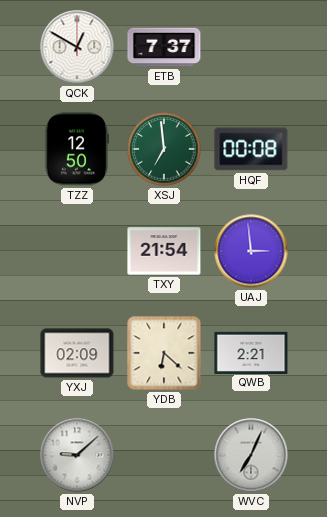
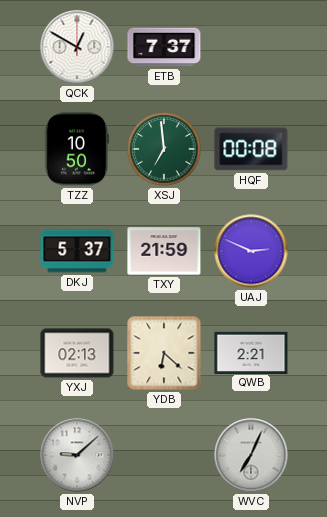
TZZ: 12:50 -> 10:50 (77, 149)
DKJ: none -> 5:37 (77, 251)
TXY: 21:54 -> 21:59 (164, 251)
UAJ: 2:59 -> 2:49 (251, 251)
YXJ: 02:09 -> 02:13 (77, 353)
